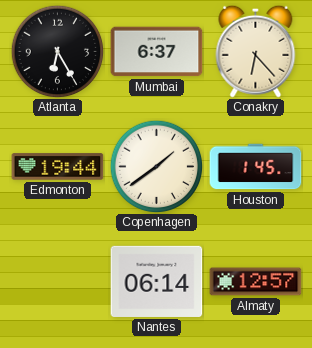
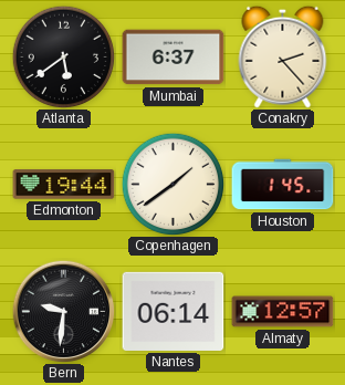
Atlanta: 6:25 -> 5:39 (63, 56)
Conakry: 6:23 -> 2:23 (283, 56)
Bern: none -> 9:31 (63, 311)
